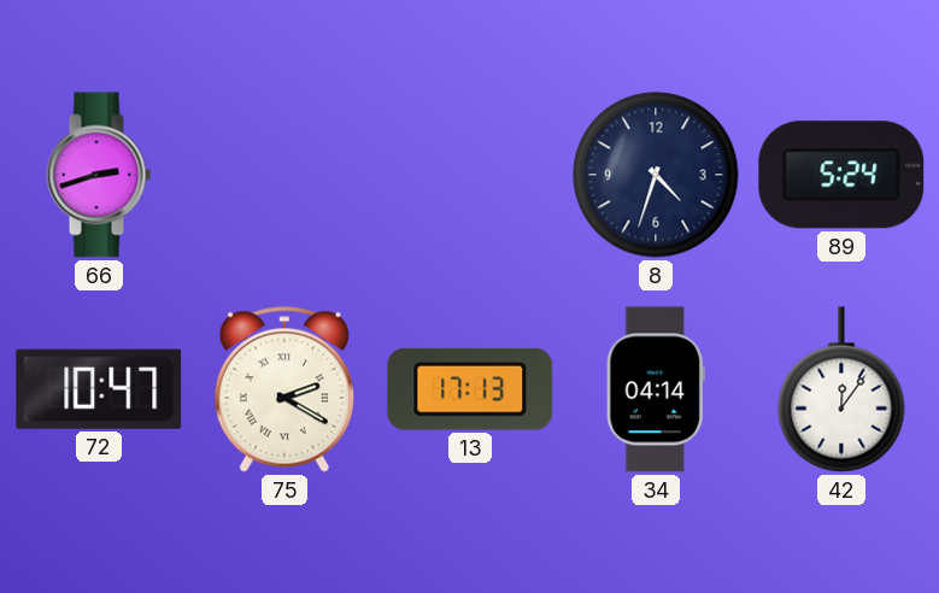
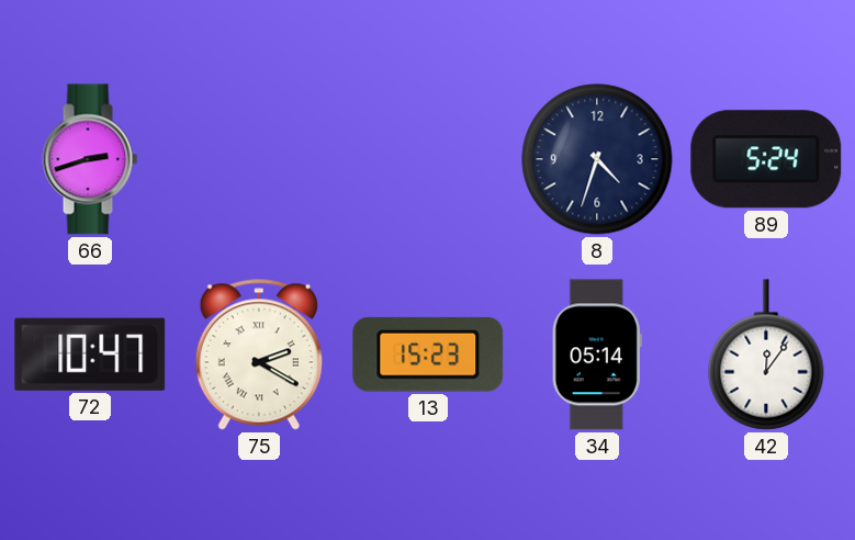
13: 17:13 -> 15:23 (428, 355)
34: 04:14 -> 05:14 (597, 355)
